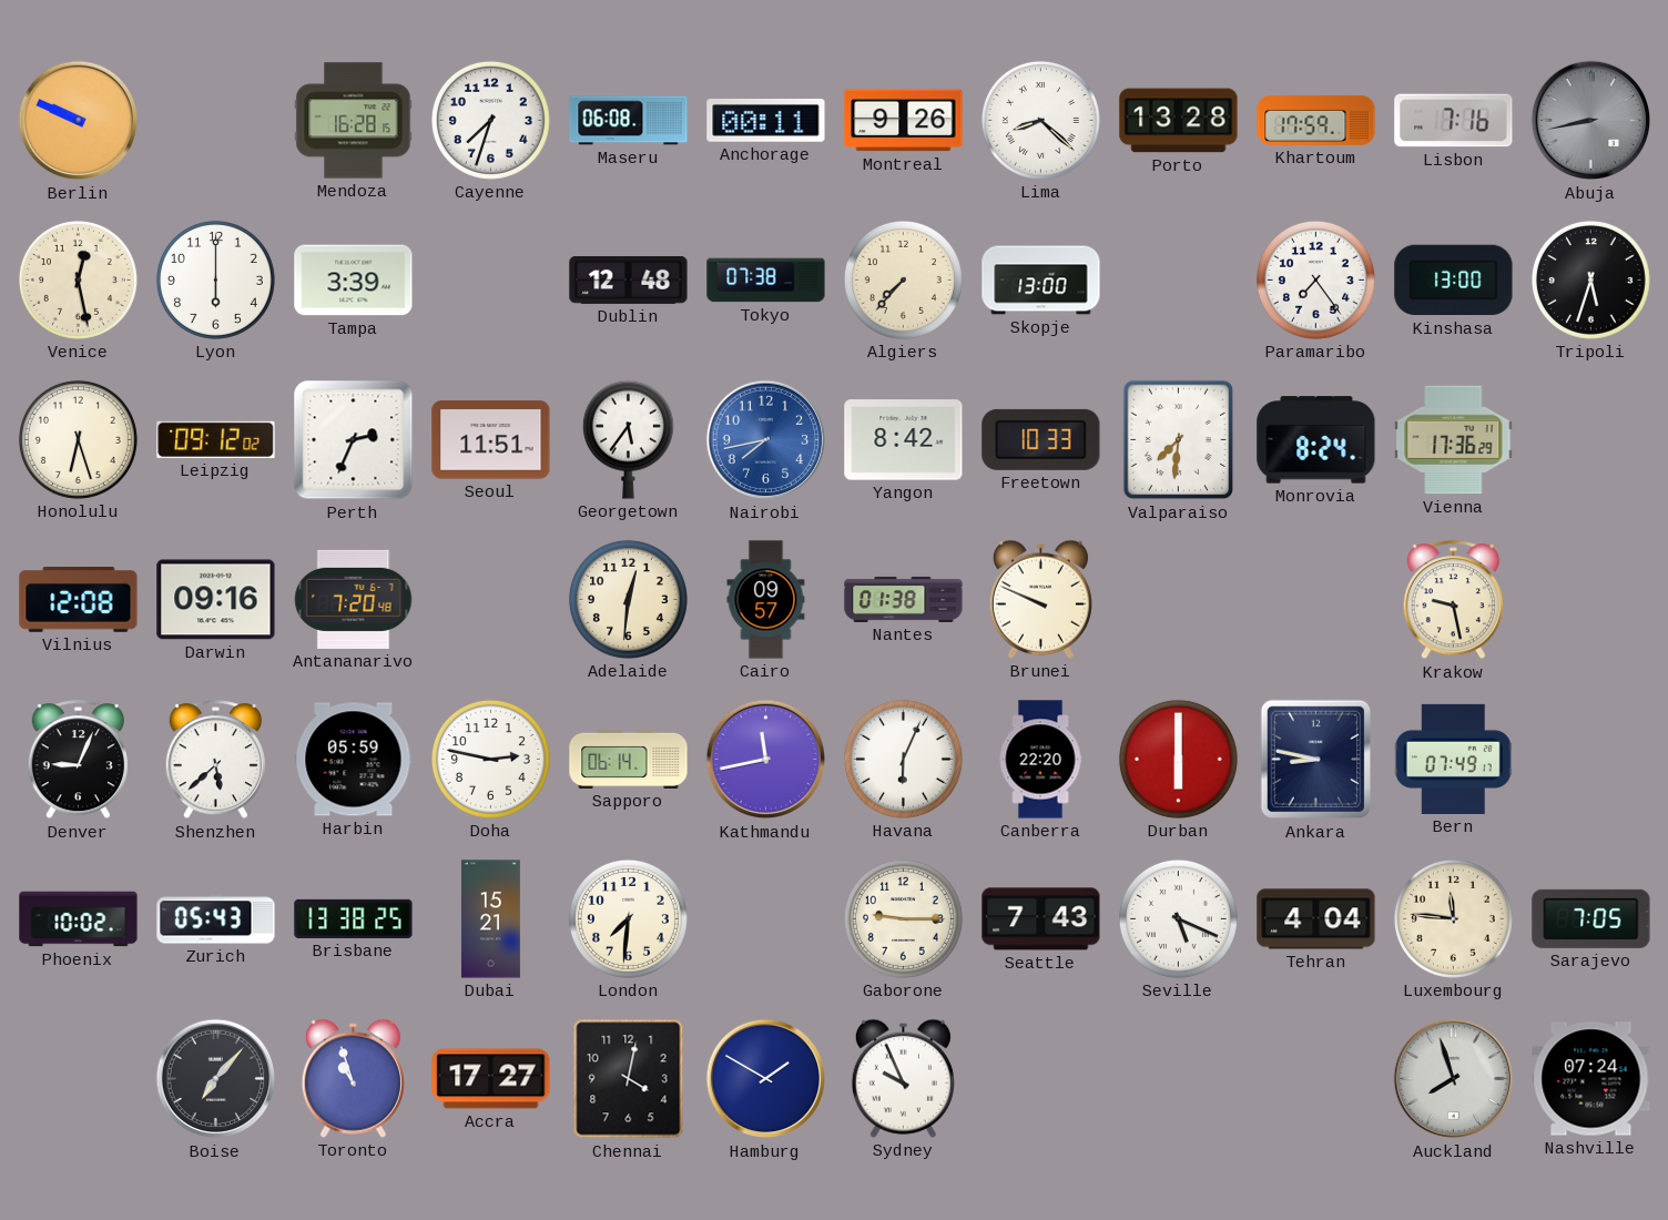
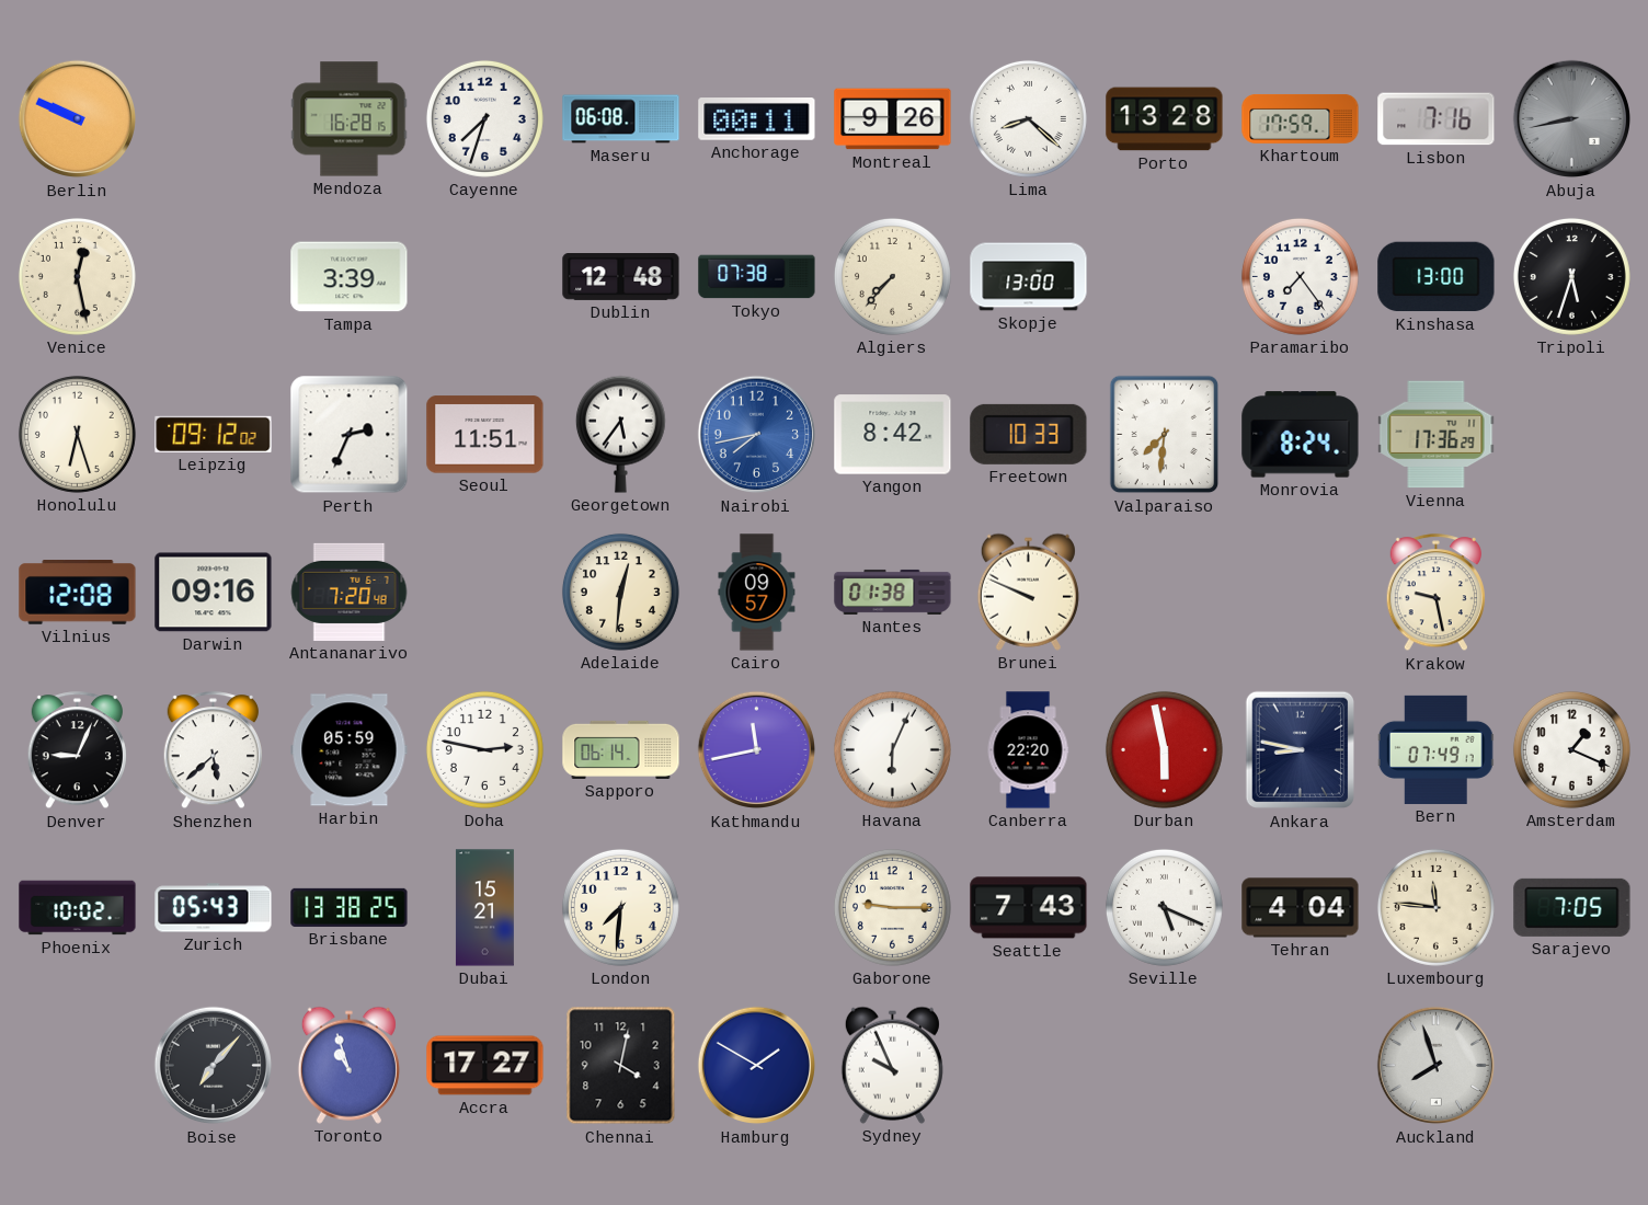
Lyon: 6:00 -> none (215, 279)
Durban: 6:00 -> 5:58 (1164, 749)
Amsterdam: none -> 1:19 (1571, 749)
Nashville: 07:24 -> none (1591, 1079)
